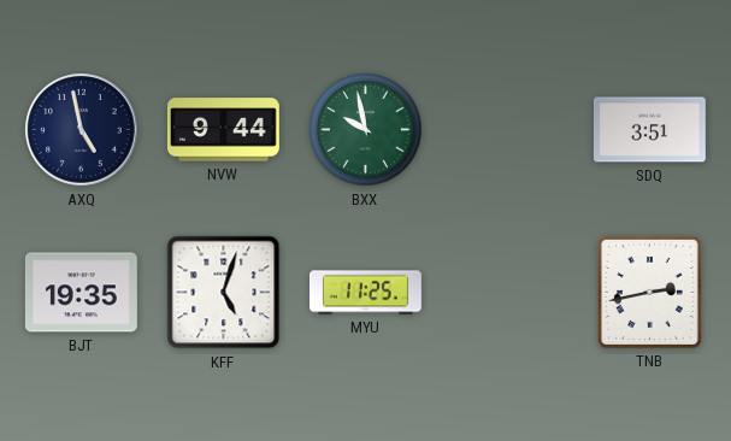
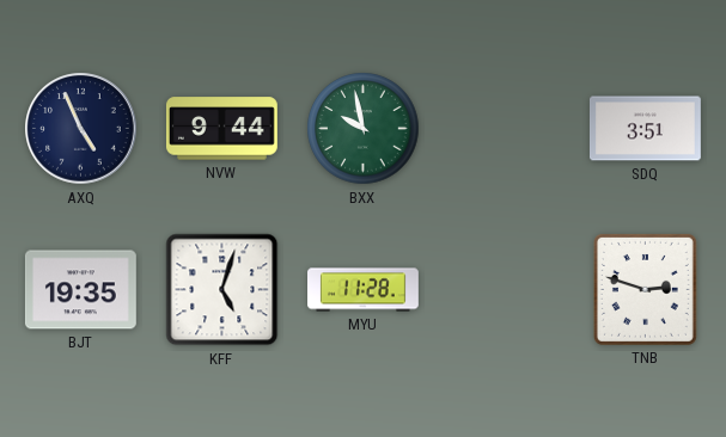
AXQ: 4:58 -> 4:56 (81, 129)
MYU: 11:25 -> 11:28 (364, 290)
TNB: 2:43 -> 2:48 (645, 289)
